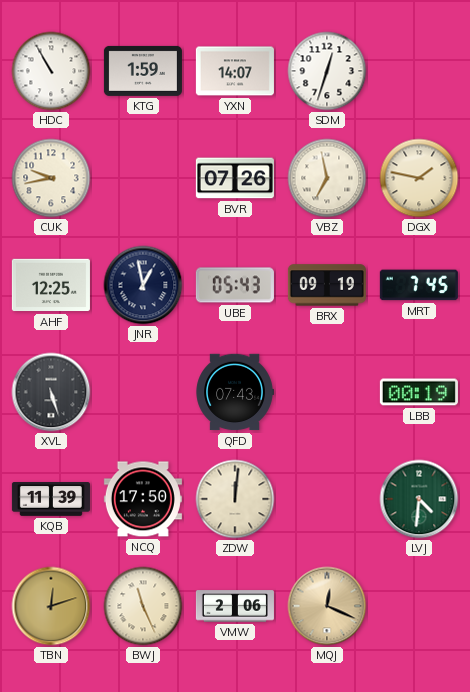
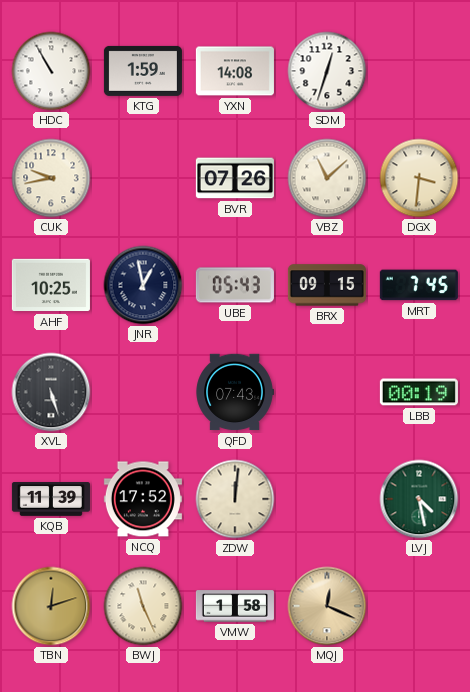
YXN: 14:07 -> 14:08 (235, 71)
VBZ: 6:58 -> 11:08 (327, 178)
DGX: 1:47 -> 3:31 (419, 178)
AHF: 12:25 -> 10:25 (51, 285)
BRX: 09:19 -> 09:15 (327, 285)
NCQ: 17:50 -> 17:52 (143, 499)
LVJ: 4:31 -> 4:28 (419, 499)
VMW: 2:06 -> 1:58 (235, 606)
